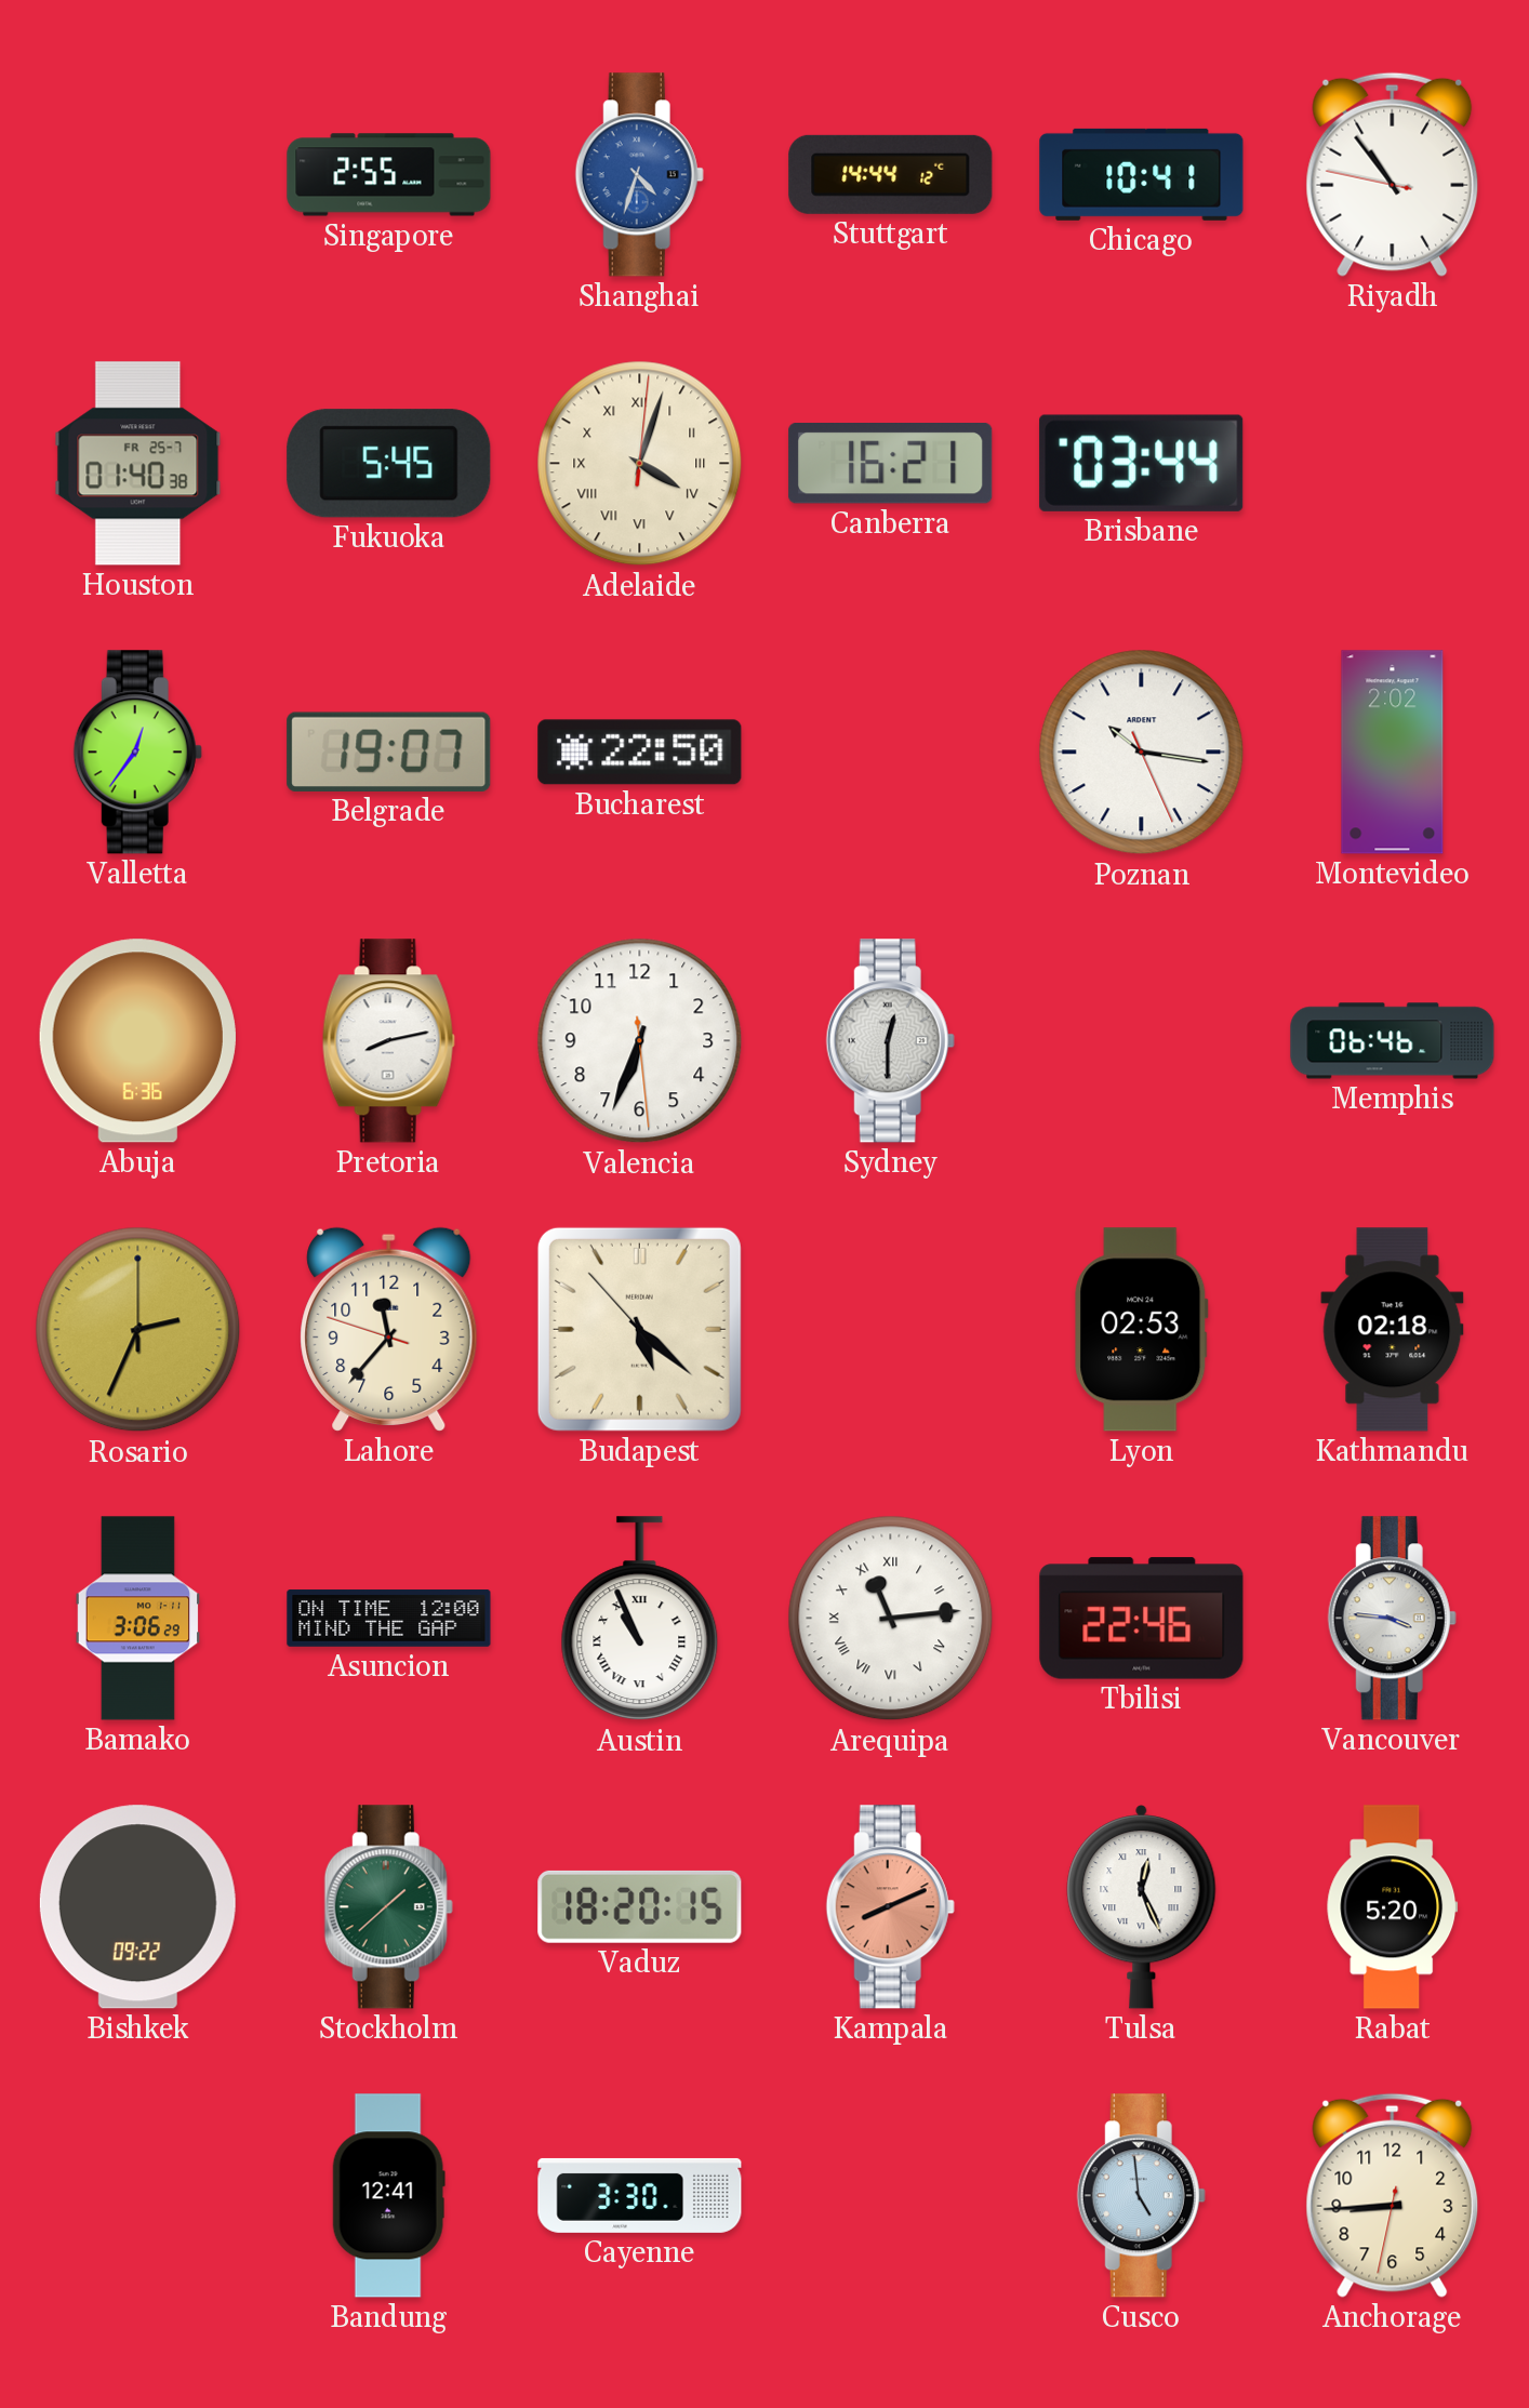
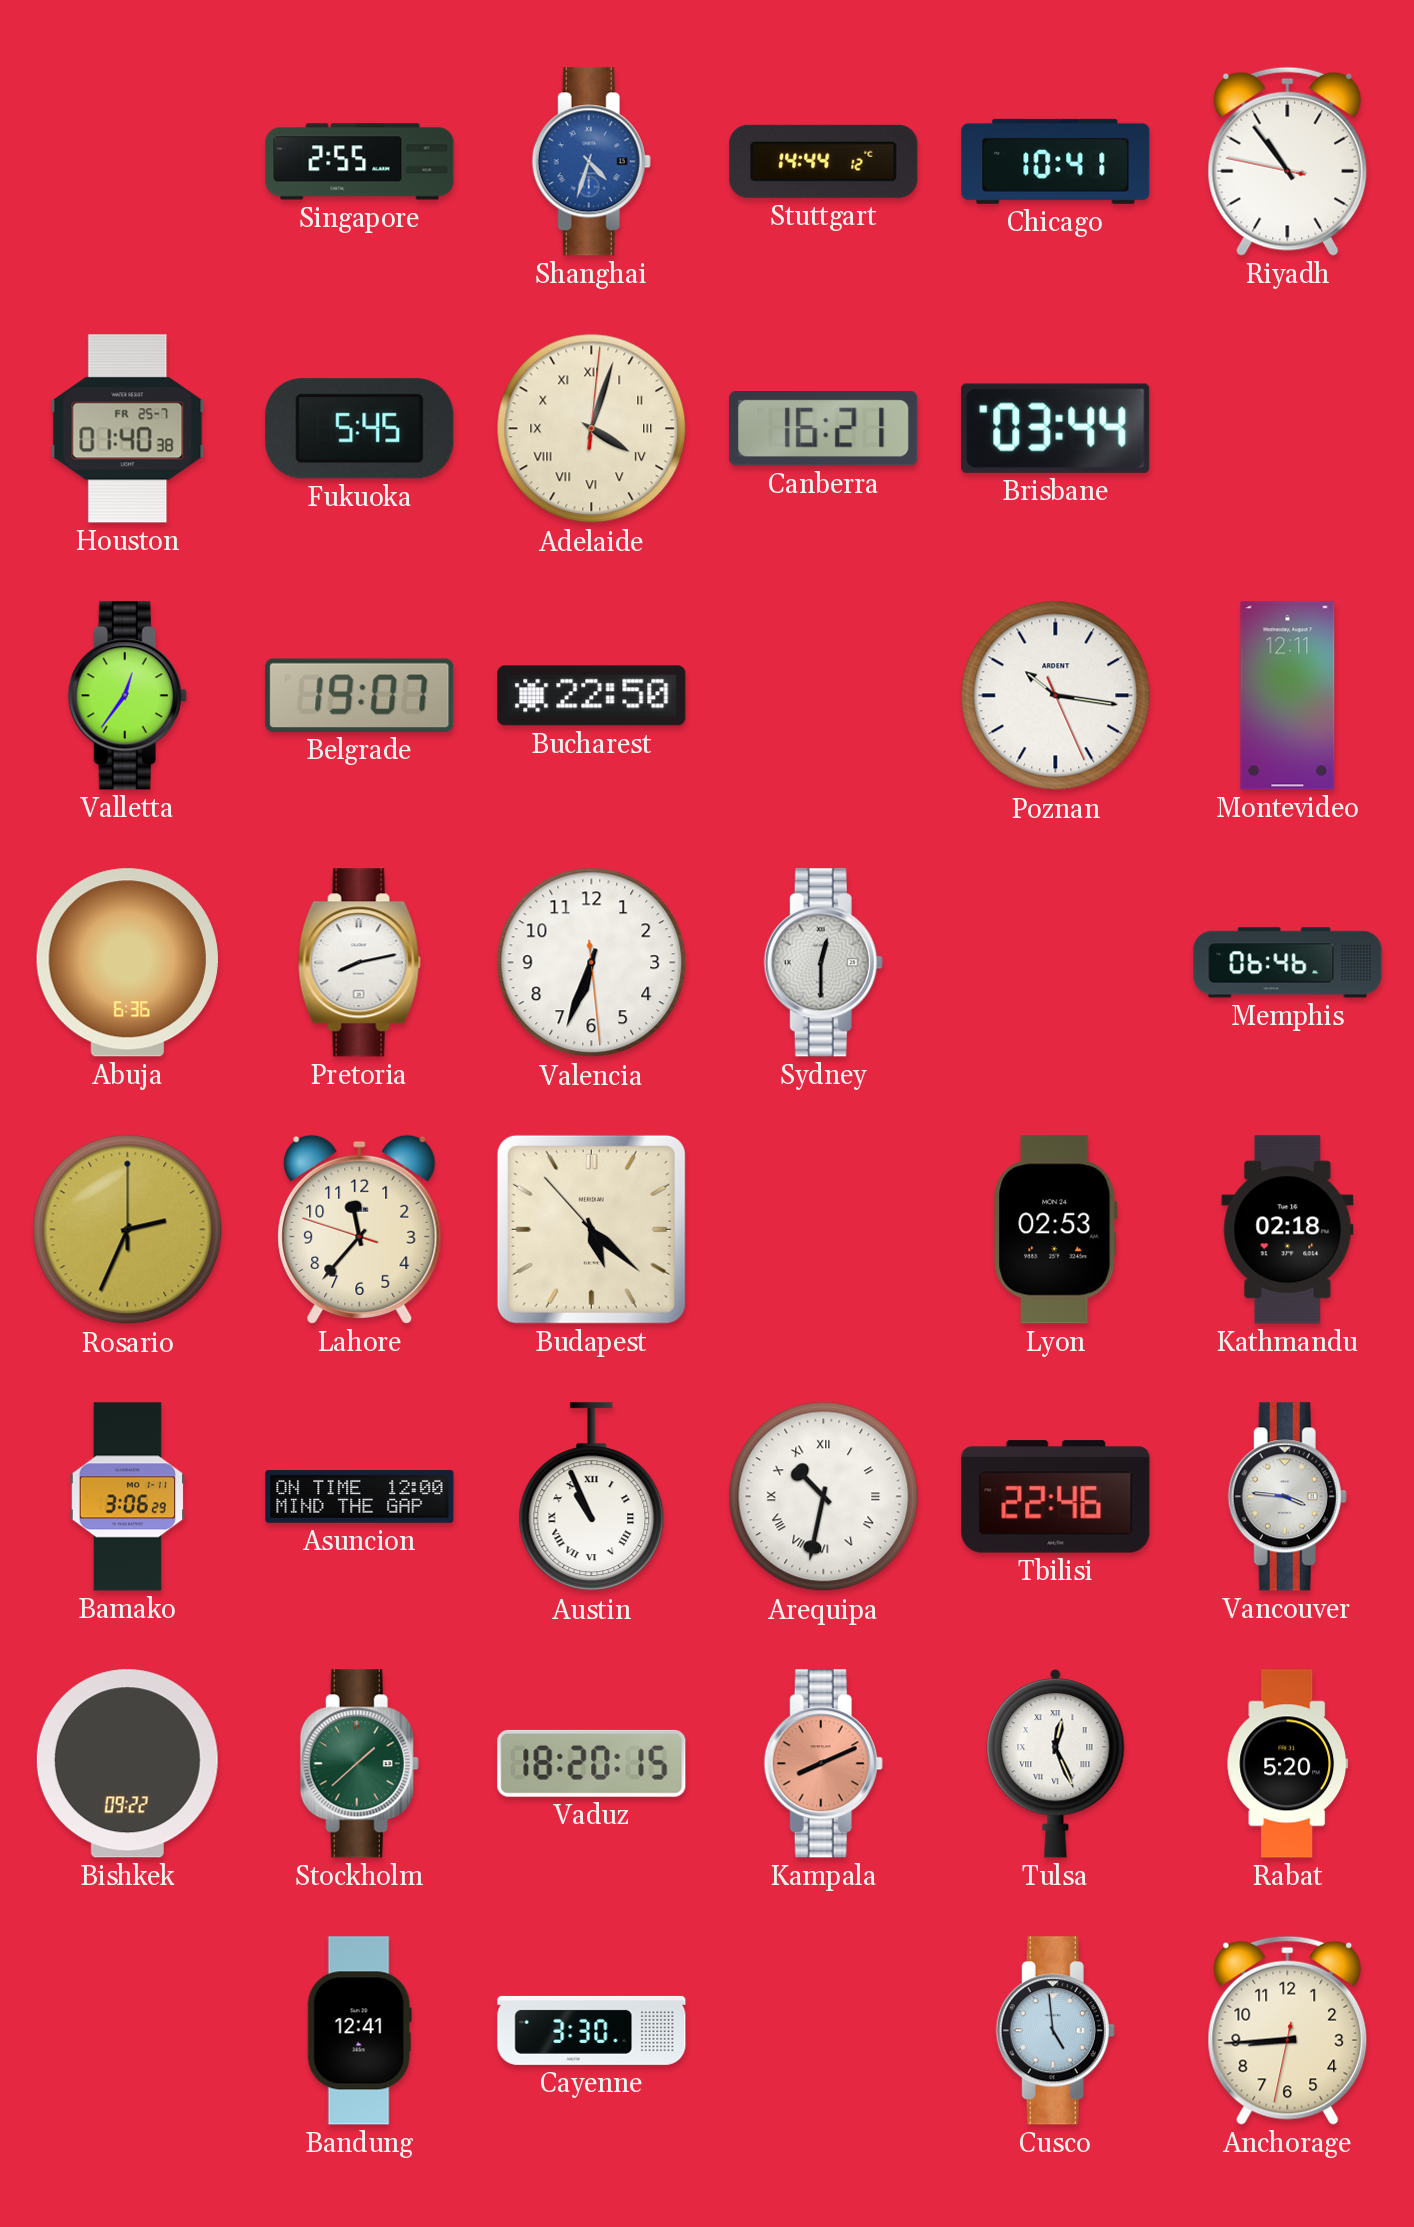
Montevideo: 2:02 -> 12:11 (1288, 696)
Arequipa: 11:14 -> 10:32 (824, 1497)
